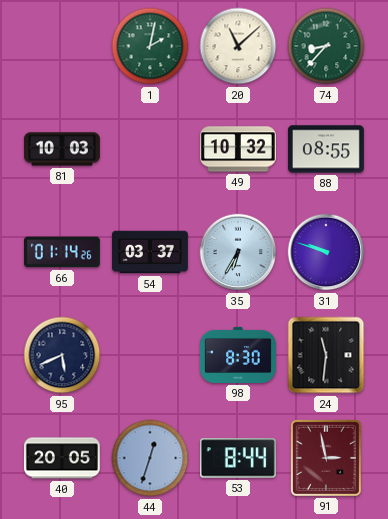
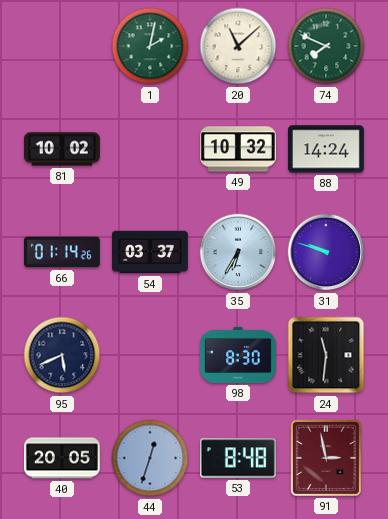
74: 8:37 -> 7:49 (326, 46)
81: 10:03 -> 10:02 (62, 149)
88: 08:55 -> 14:24 (326, 149)
53: 8:44 -> 8:48 (238, 458)
